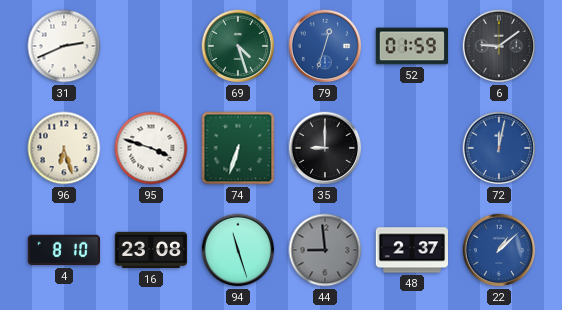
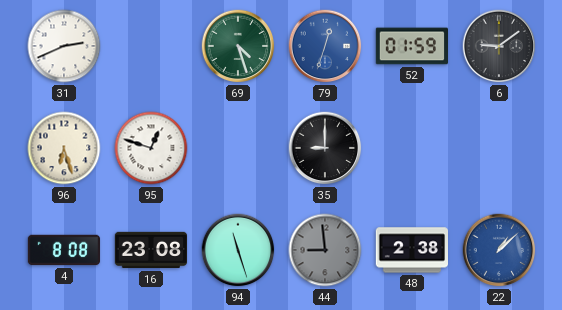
95: 3:48 -> 12:48 (151, 148)
74: 6:33 -> none (238, 148)
72: 12:02 -> none (499, 148)
4: 8:10 -> 8:08 (64, 250)
48: 2:37 -> 2:38 (411, 250)
